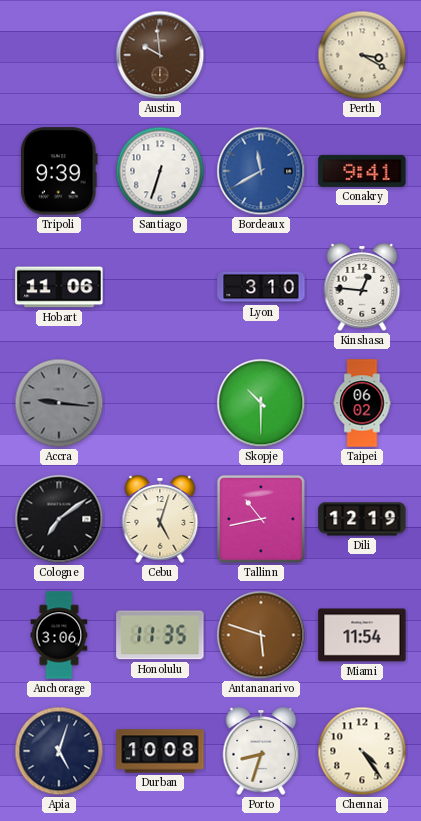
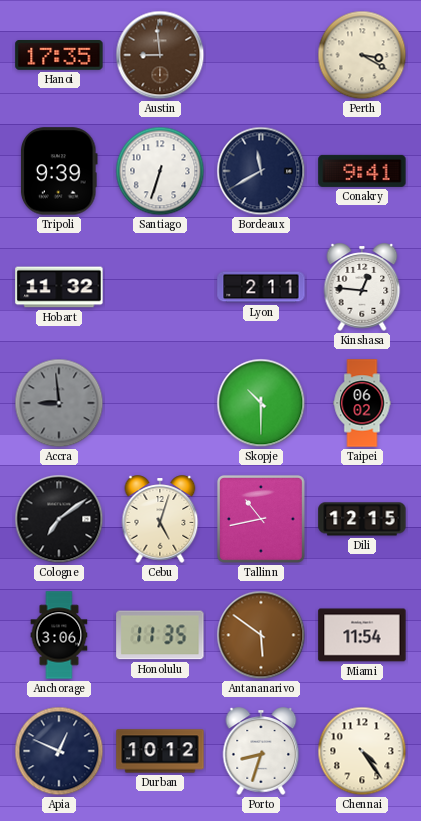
Hanoi: none -> 17:35 (59, 56)
Austin: 9:59 -> 8:59 (160, 55)
Bordeaux dial: blue -> navy (261, 171)
Hobart: 11:06 -> 11:32 (59, 287)
Lyon: 3:10 -> 2:11 (261, 287)
Accra: 9:16 -> 8:59 (59, 403)
Dili: 12:19 -> 12:15 (362, 519)
Antananarivo: 5:48 -> 5:51 (261, 635)
Apia: 5:03 -> 12:49 (59, 751)
Durban: 10:08 -> 10:12 (160, 751)
